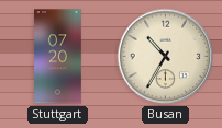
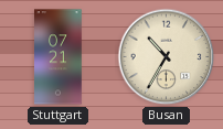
Stuttgart: 07:20 -> 07:21 (59, 57)
